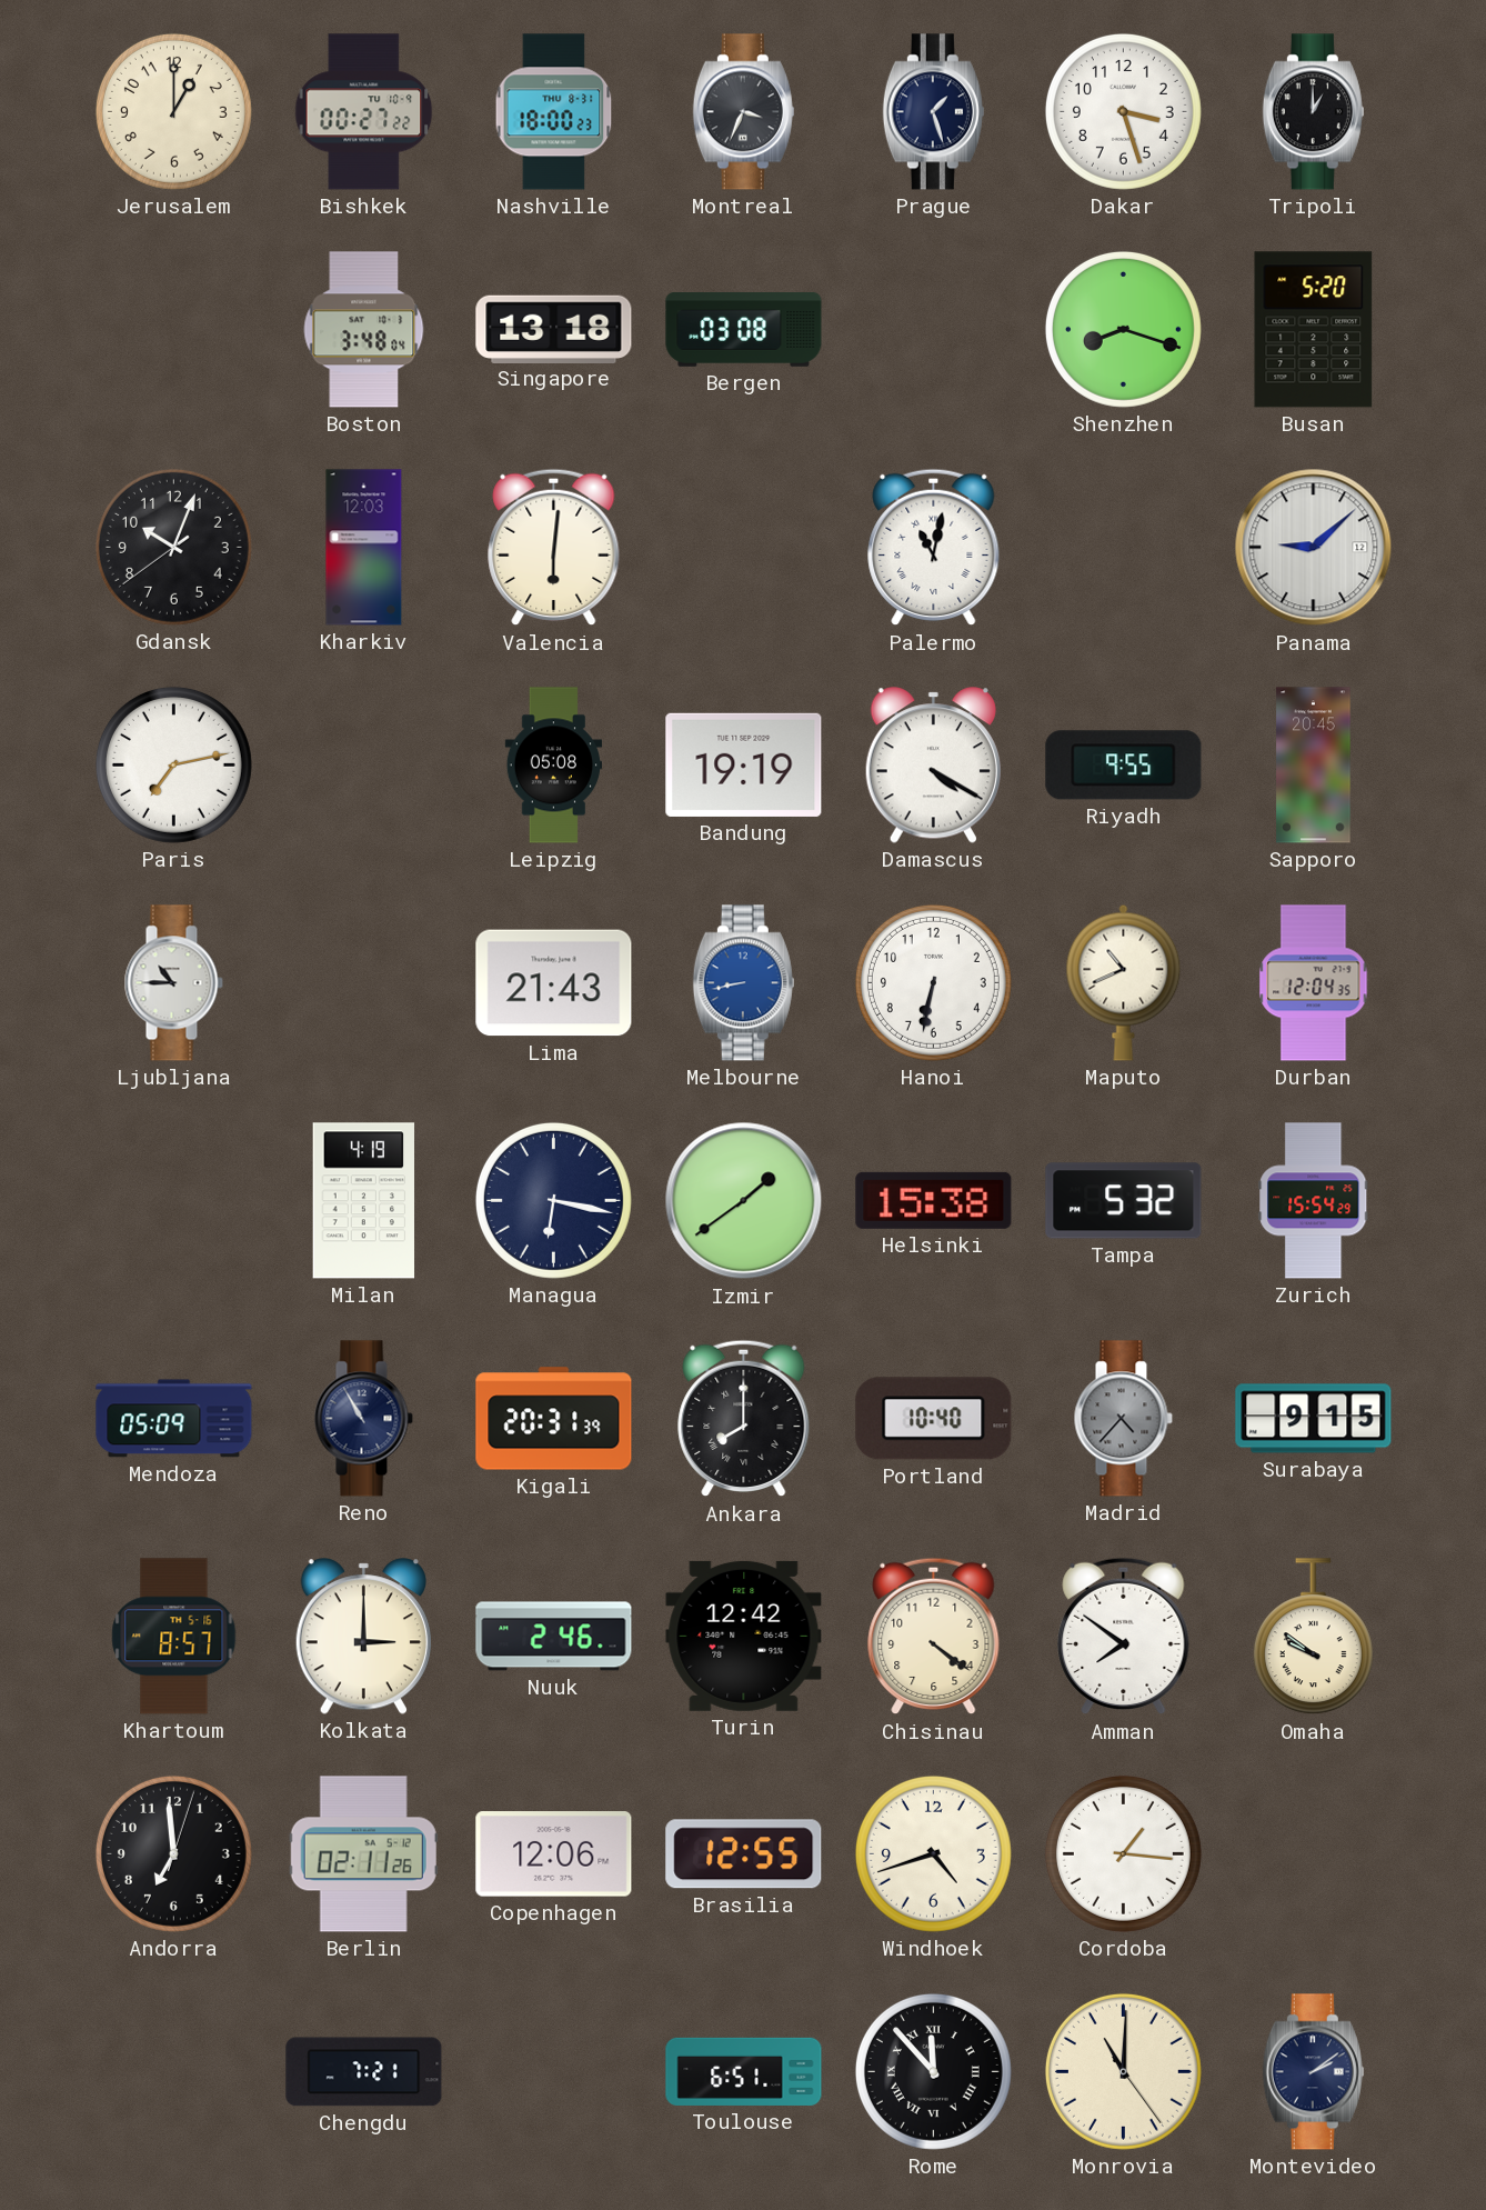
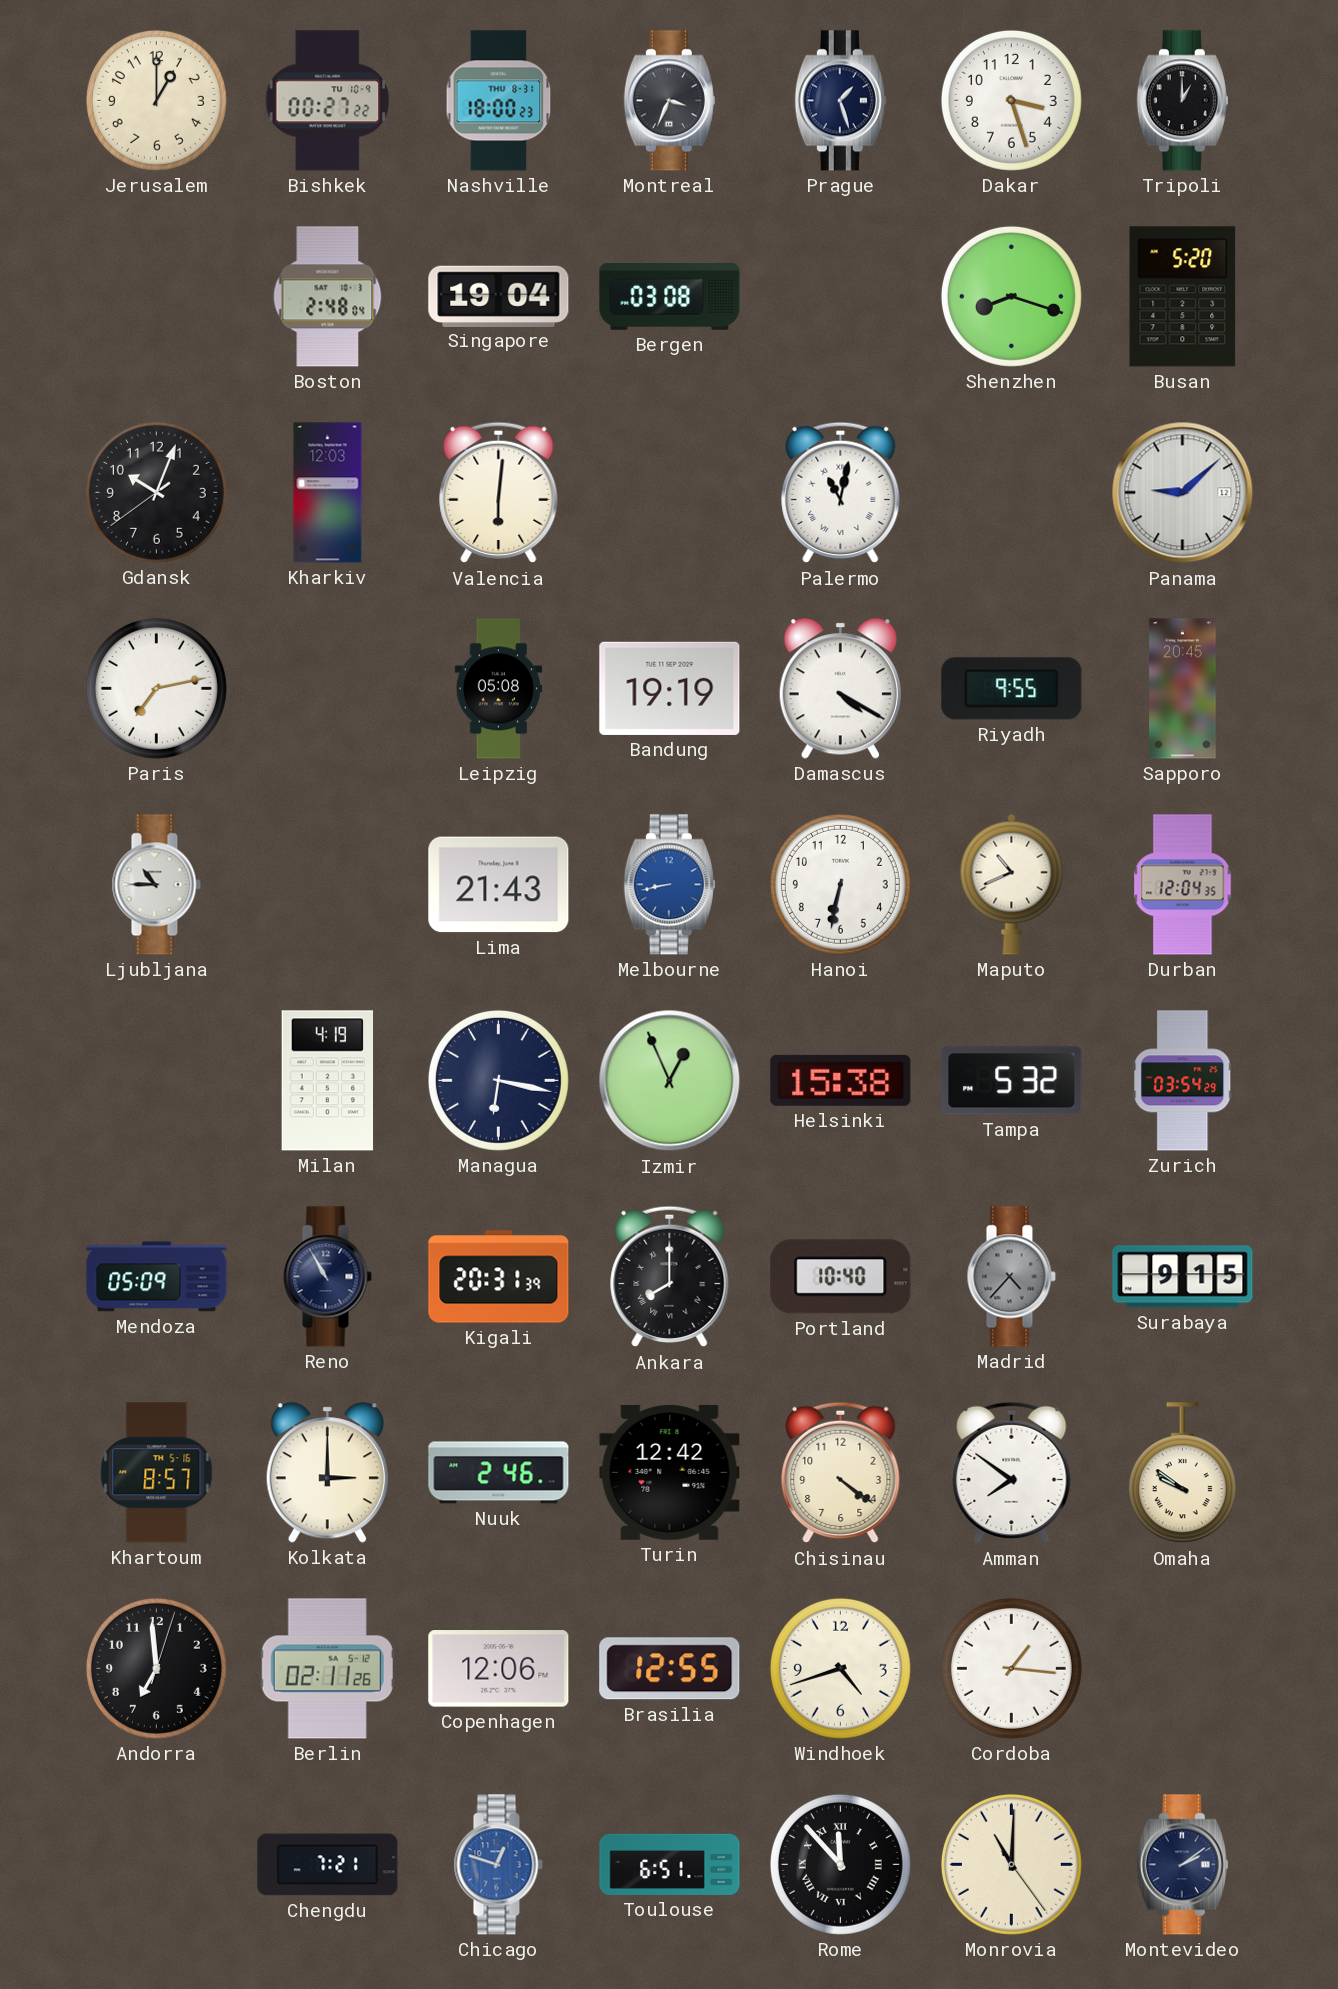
Boston: 3:48 -> 2:48 (328, 297)
Singapore: 13:18 -> 19:04 (499, 296)
Izmir: 1:39 -> 12:56 (670, 1081)
Zurich: 15:54 -> 03:54 (1183, 1081)
Chicago: none -> 12:48 (498, 1865)
